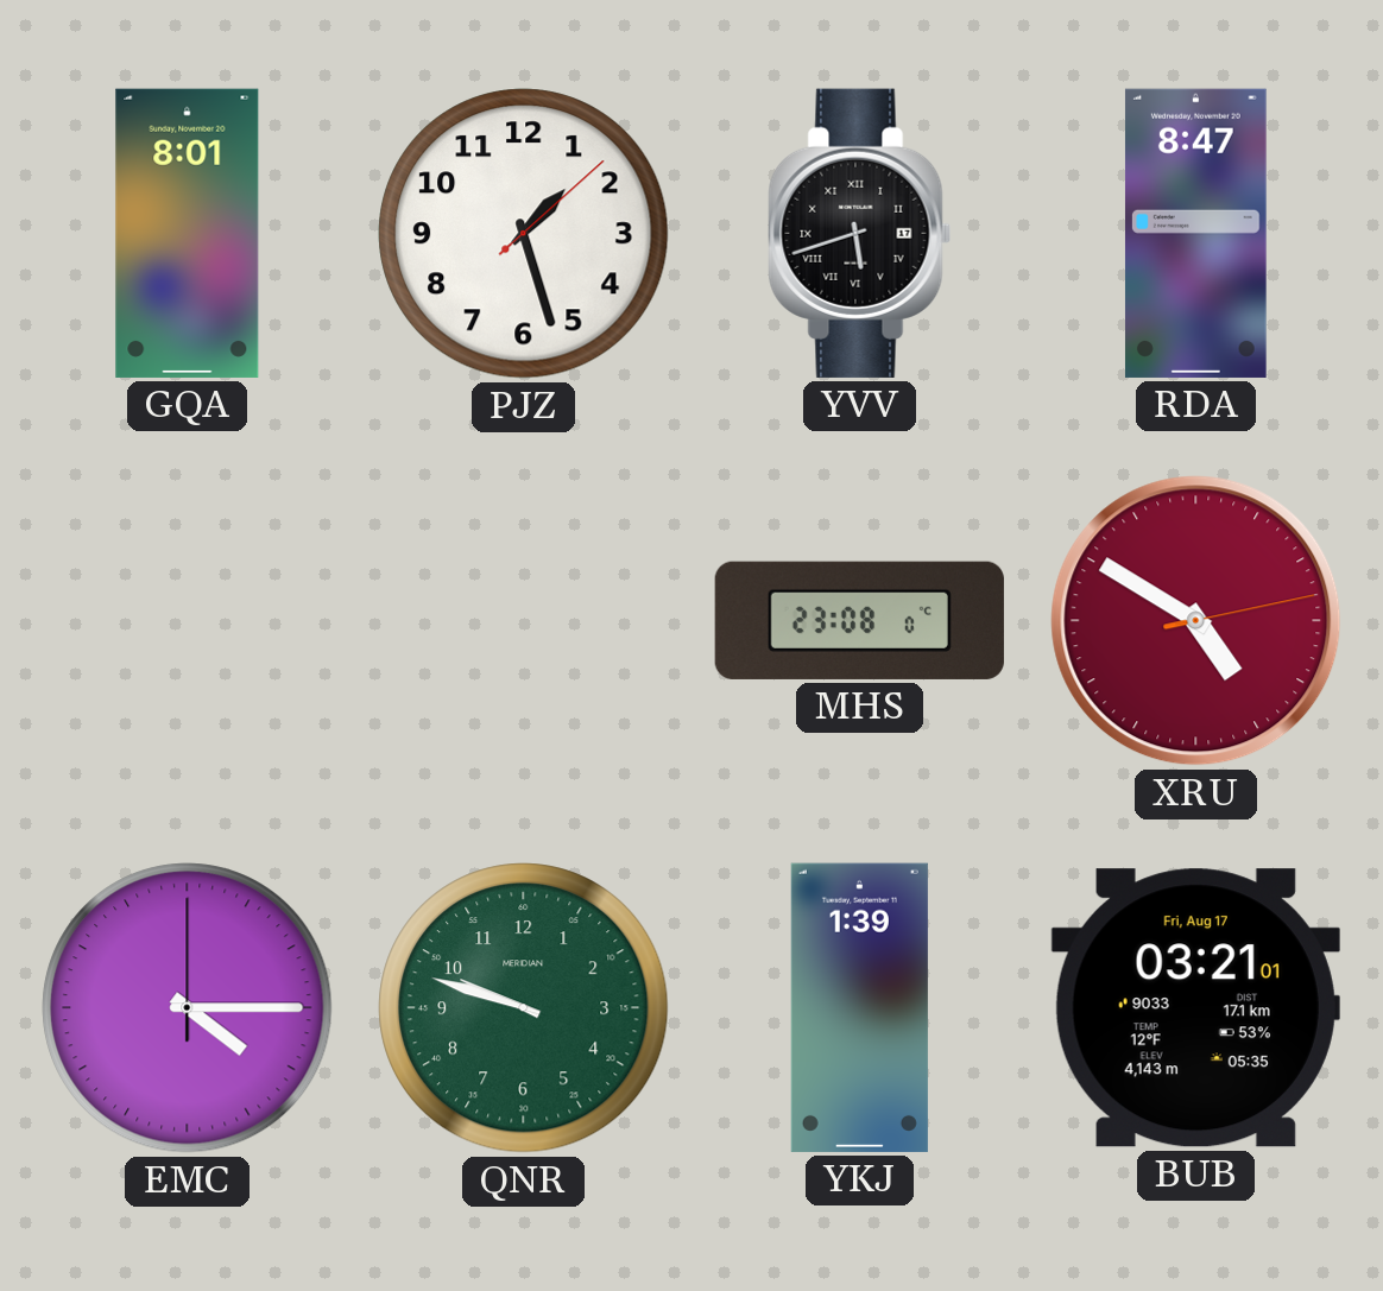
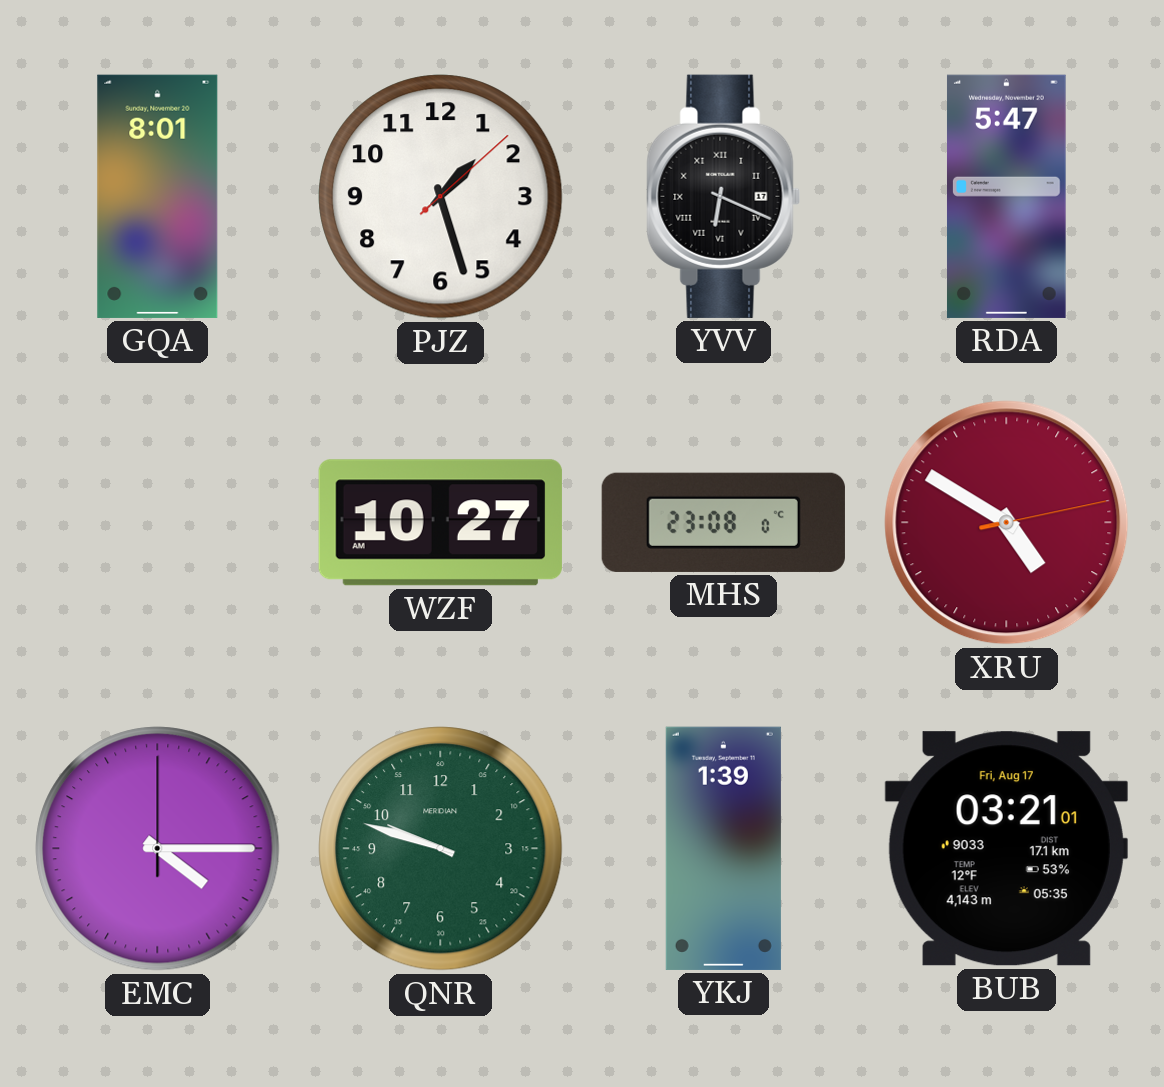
YVV: 5:42 -> 6:19 (724, 196)
RDA: 8:47 -> 5:47 (1006, 196)
WZF: none -> 10:27 (440, 523)
